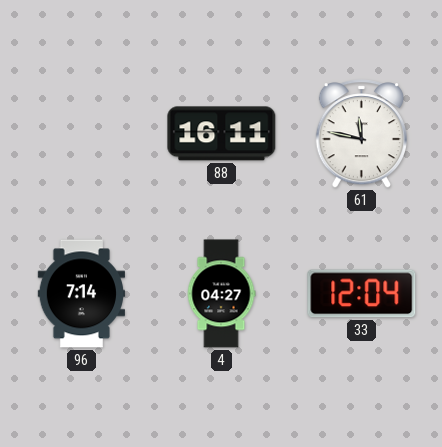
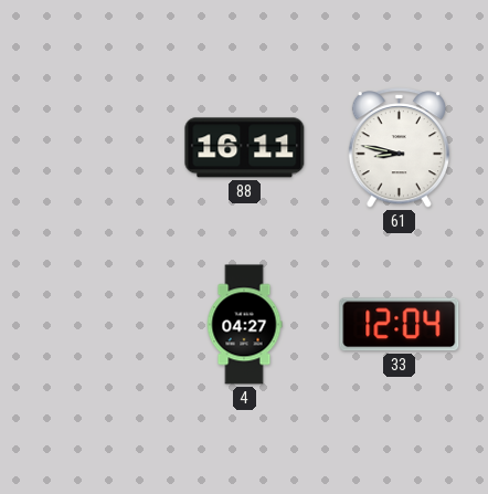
61: 11:47 -> 8:47 (399, 148)
96: 7:14 -> none (81, 294)
